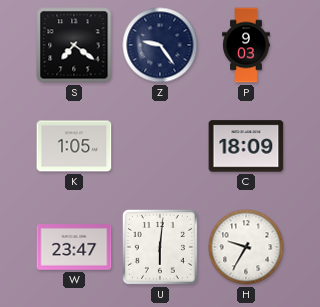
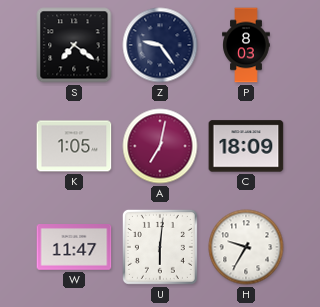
P: 9:03 -> 8:03 (246, 45)
A: none -> 7:02 (160, 146)
W: 23:47 -> 11:47 (74, 248)
